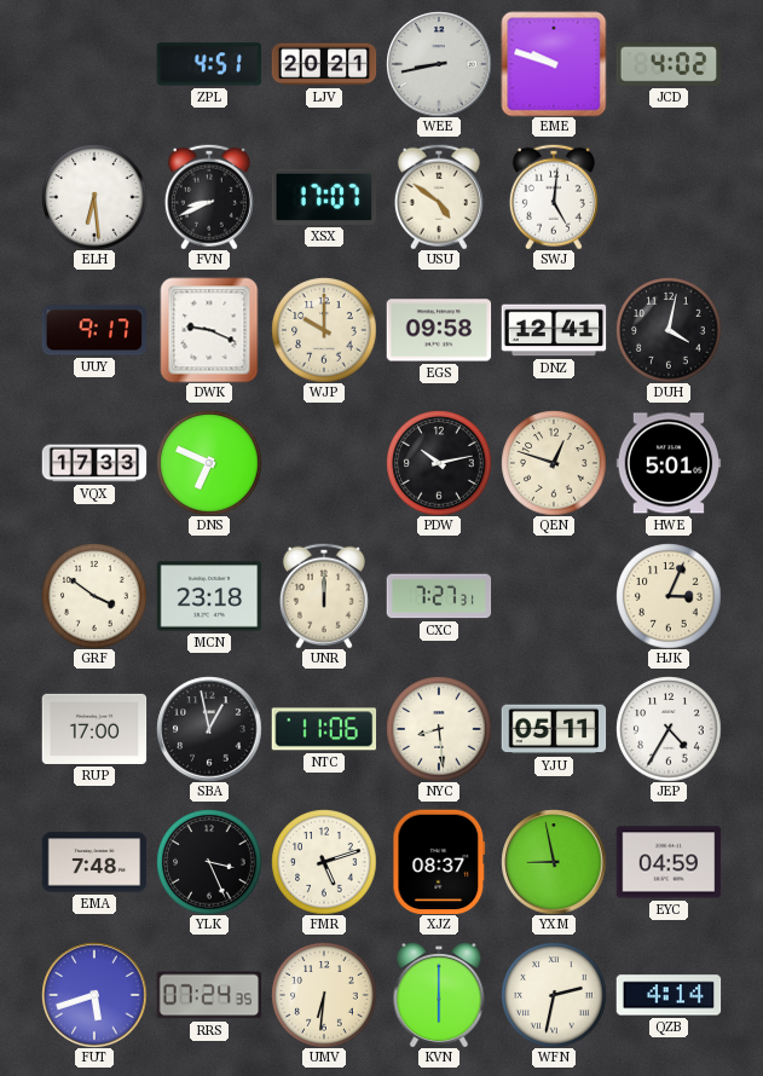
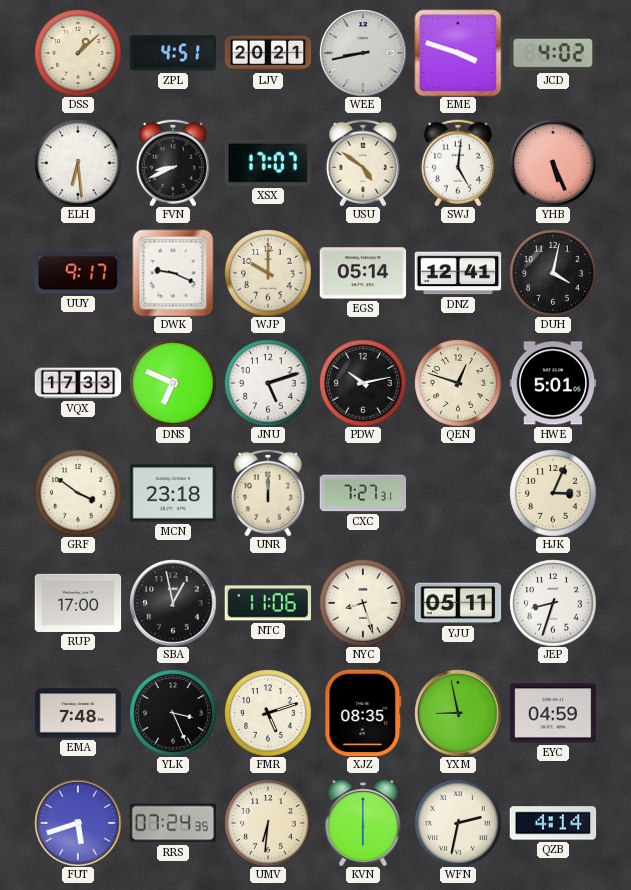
DSS: none -> 1:08 (78, 53)
EME: 9:48 -> 3:48 (458, 53)
YHB: none -> 5:26 (553, 163)
EGS: 09:58 -> 05:14 (363, 273)
JNU: none -> 5:12 (268, 383)
NYC: 8:29 -> 8:27 (363, 603)
JEP: 4:35 -> 8:33 (553, 603)
XJZ: 08:37 -> 08:35 (363, 713)
